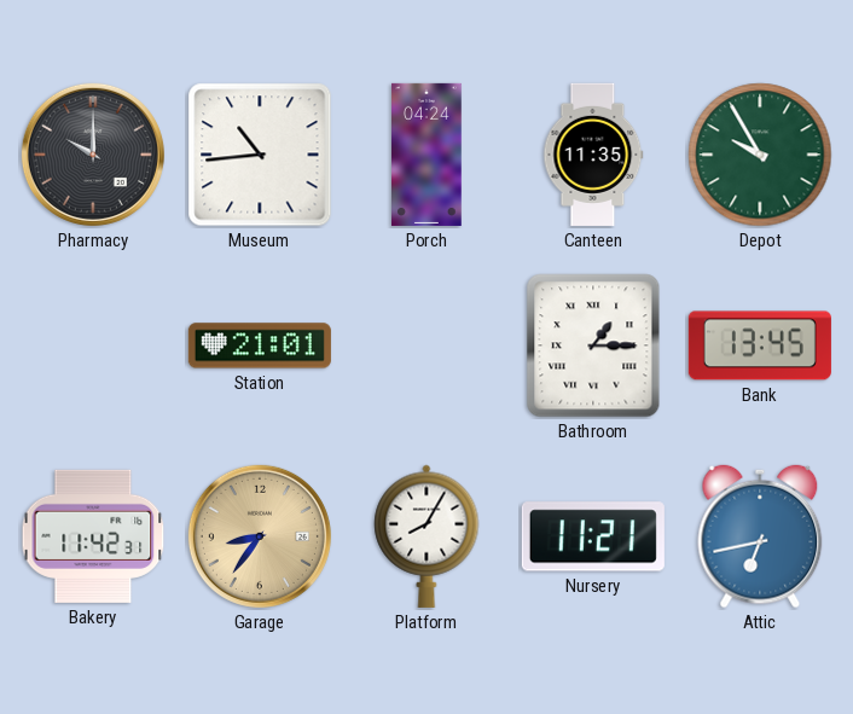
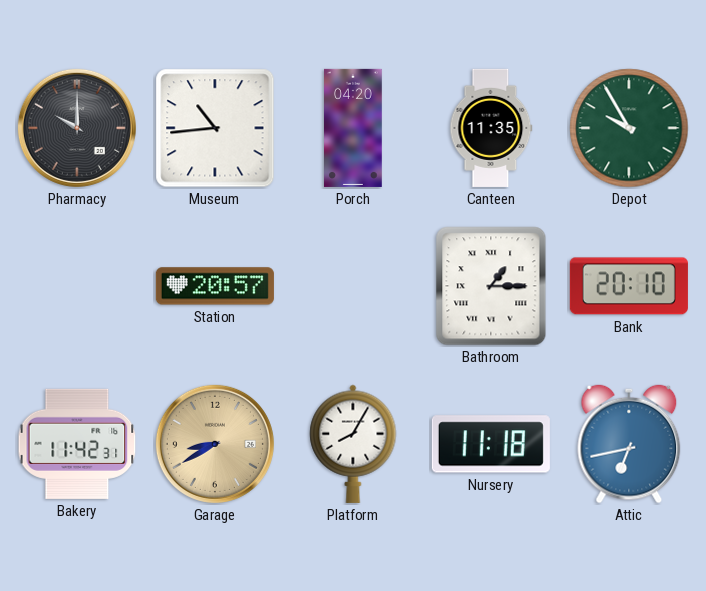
Porch: 04:24 -> 04:20 (354, 128)
Station: 21:01 -> 20:57 (215, 286)
Bank: 13:45 -> 20:10 (629, 286)
Garage: 8:36 -> 8:40 (215, 444)
Nursery: 11:21 -> 11:18 (491, 444)
